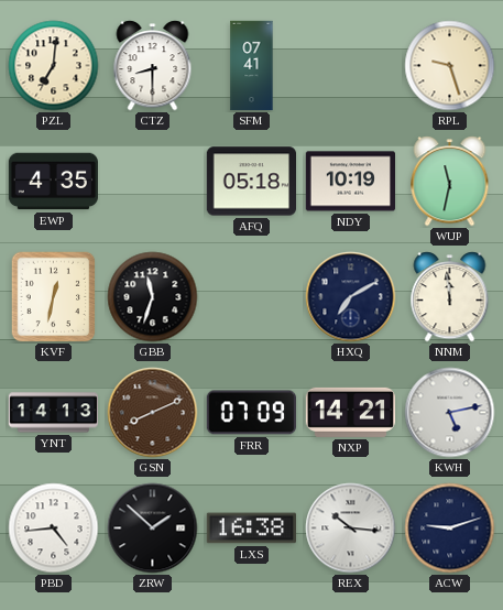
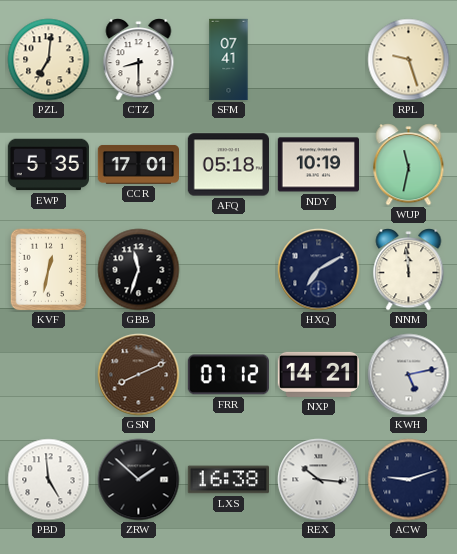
EWP: 4:35 -> 5:35 (48, 165)
CCR: none -> 17:01 (138, 165)
YNT: 14:13 -> none (53, 413)
FRR: 07:09 -> 07:12 (228, 375)
PBD: 4:44 -> 4:59 (49, 480)
